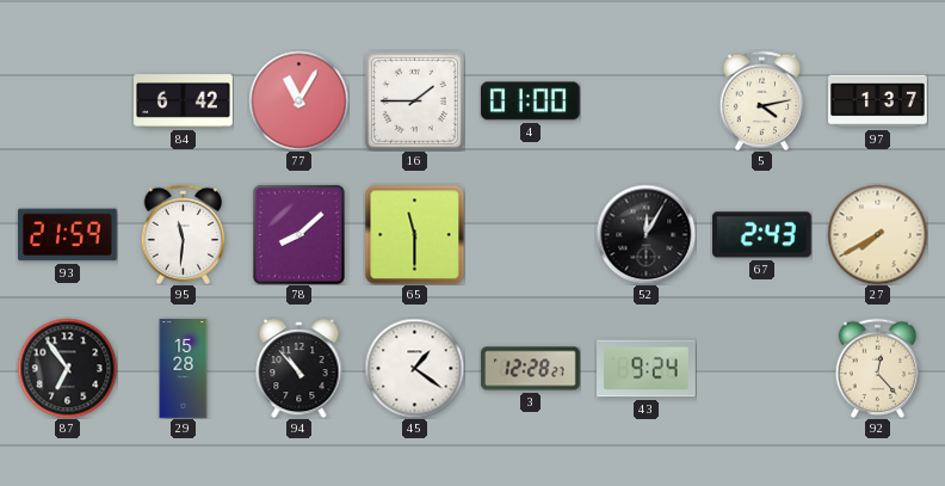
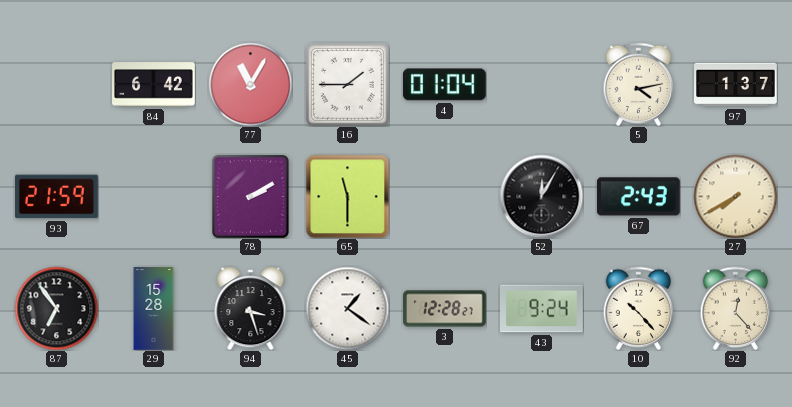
4: 01:00 -> 01:04 (444, 85)
95: 11:31 -> none (184, 234)
78: 8:08 -> 2:10 (250, 196)
94: 10:53 -> 3:27 (251, 308)
10: none -> 10:23 (639, 308)
